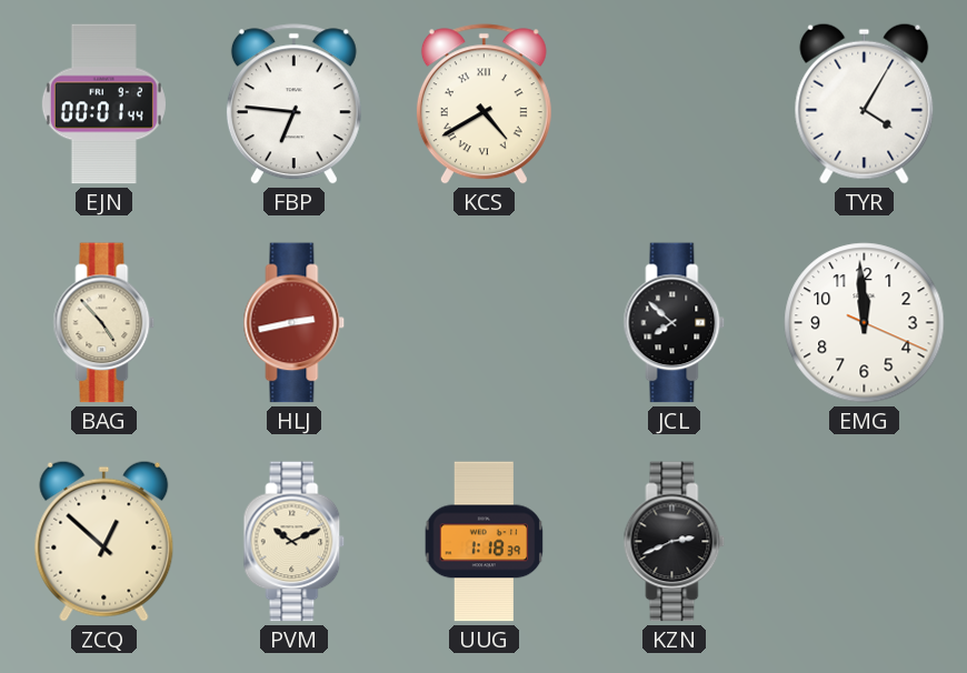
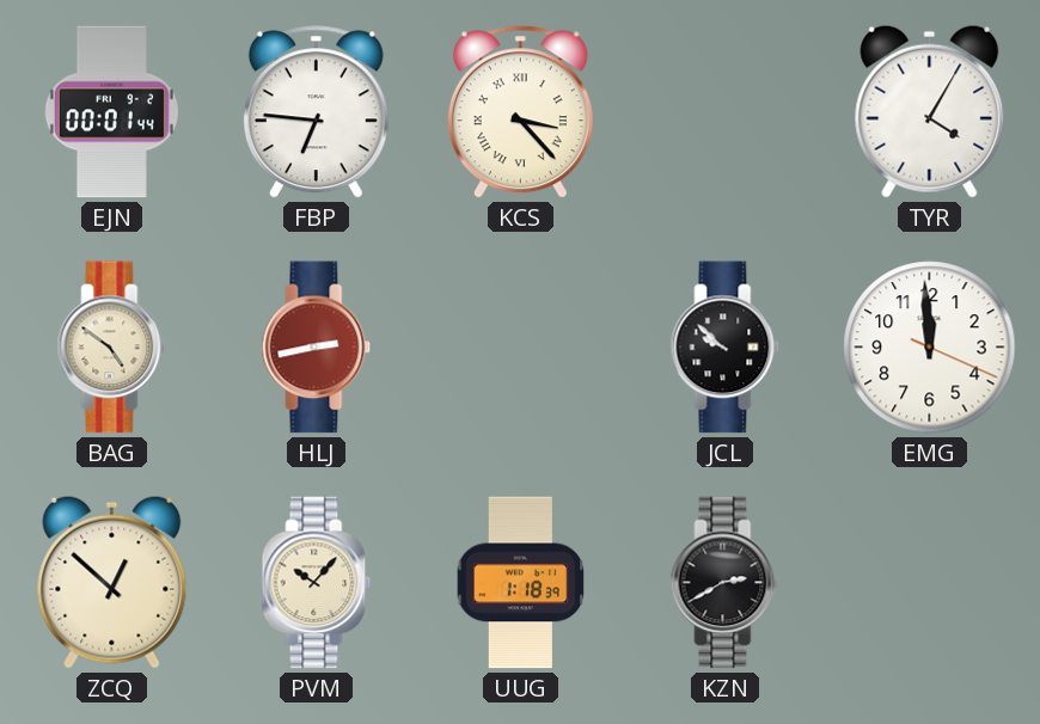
KCS: 4:40 -> 3:23 (520, 112)
BAG: 4:53 -> 4:51 (112, 348)
JCL: 7:52 -> 9:52 (726, 348)
PVM: 10:11 -> 10:07 (317, 583)
KZN: 2:41 -> 2:40 (726, 583)
